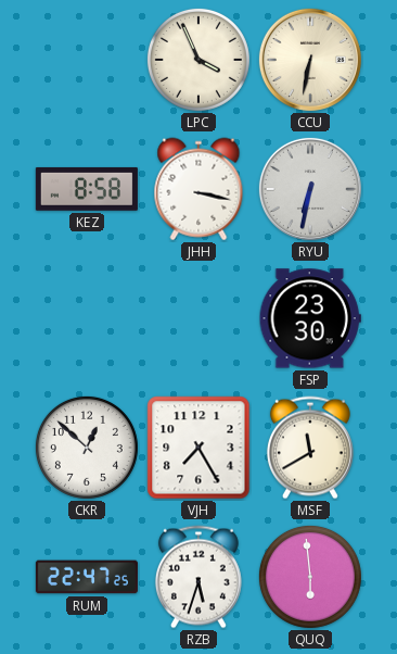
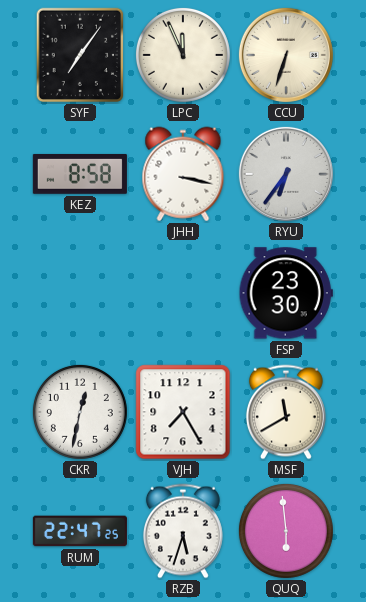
SYF: none -> 7:06 (80, 55)
LPC: 3:56 -> 11:56 (183, 55)
CCU: 6:32 -> 6:33 (286, 55)
RYU: 6:32 -> 6:36 (286, 174)
CKR: 12:52 -> 12:32 (80, 412)
